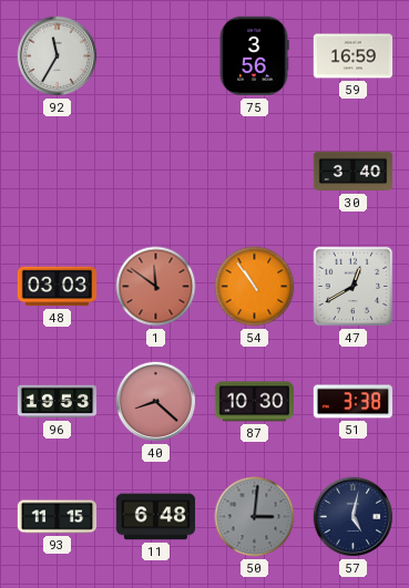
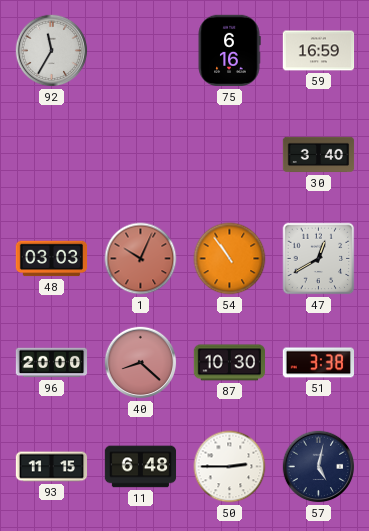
75: 3:56 -> 6:16 (229, 51)
1: 11:51 -> 10:04 (141, 259)
96: 19:53 -> 20:00 (52, 363)
50: 3:01 -> 2:45 (230, 467)
50 dial: grey -> white (230, 467)
